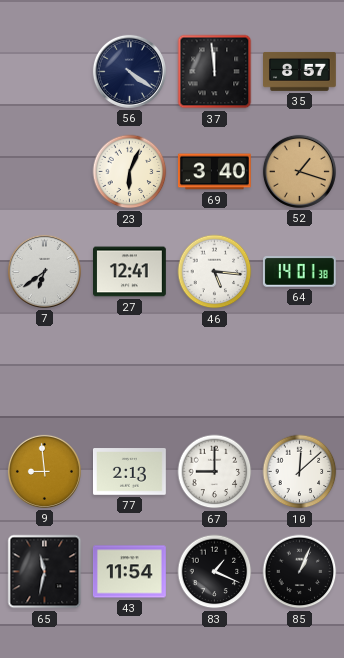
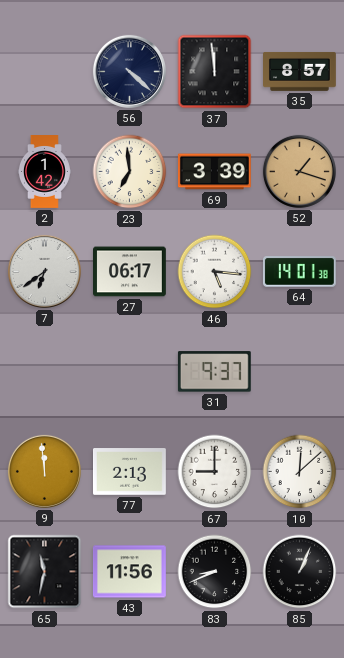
56: 4:21 -> 4:22 (129, 71)
2: none -> 1:42 (44, 172)
23: 6:04 -> 6:59 (130, 172)
69: 3:40 -> 3:39 (214, 172)
27: 12:41 -> 06:17 (130, 272)
31: none -> 9:37 (214, 372)
9: 8:59 -> 11:59 (44, 471)
43: 11:54 -> 11:56 (129, 572)
83: 1:19 -> 8:41 (215, 572)
